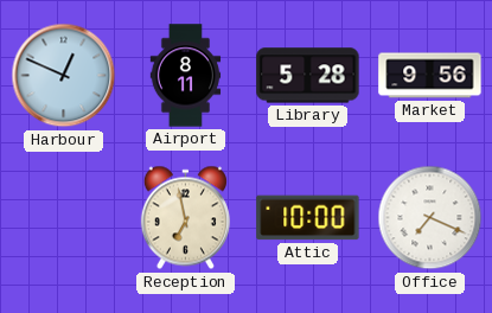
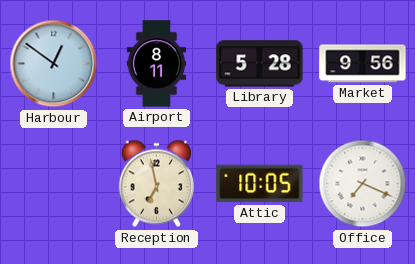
Harbour: 12:49 -> 12:51 (54, 64)
Attic: 10:00 -> 10:05 (260, 184)
